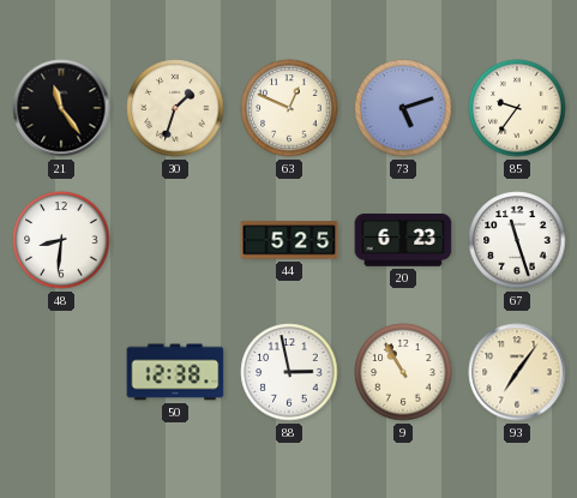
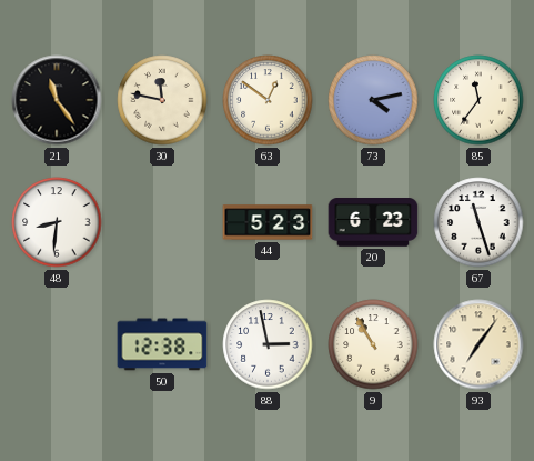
30: 1:33 -> 11:47 (162, 100)
63: 12:49 -> 12:51 (268, 100)
73: 5:12 -> 4:13 (373, 100)
85: 9:36 -> 11:36 (478, 100)
44: 5:25 -> 5:23 (268, 222)
